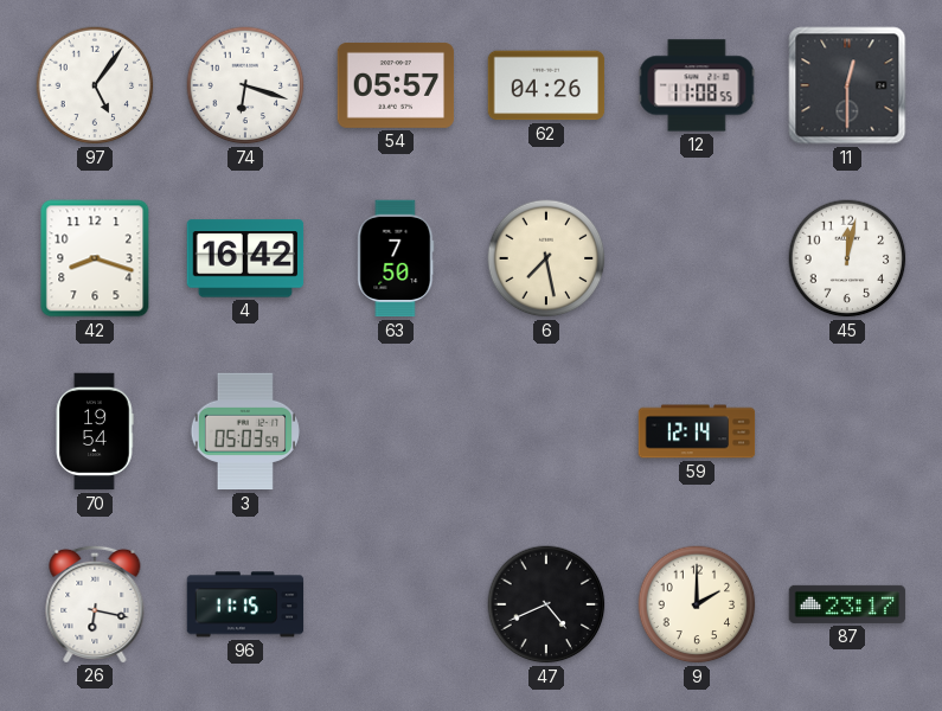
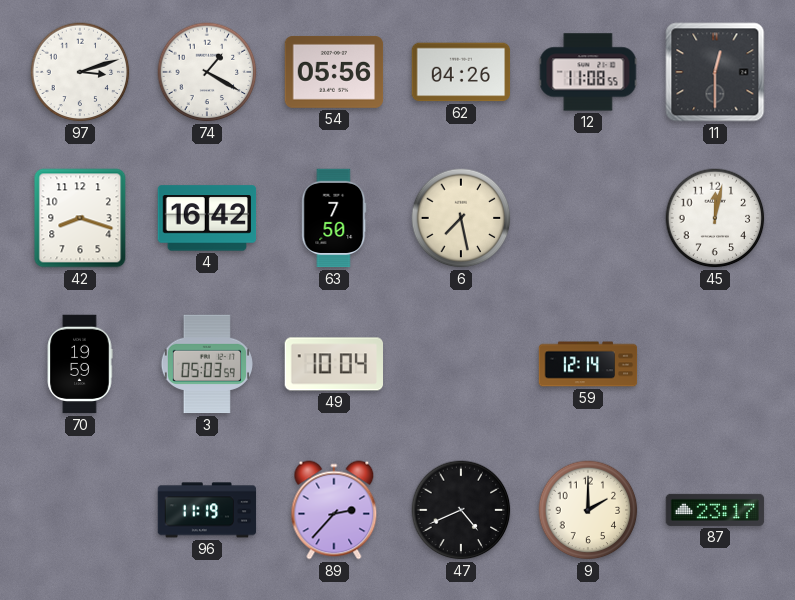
97: 5:06 -> 3:12 (80, 72)
74: 6:18 -> 1:20 (207, 72)
54: 05:57 -> 05:56 (334, 72)
70: 19:54 -> 19:59 (80, 364)
49: none -> 10:04 (334, 364)
26: 6:17 -> none (95, 603)
96: 11:15 -> 11:19 (207, 510)
89: none -> 2:37 (334, 510)
